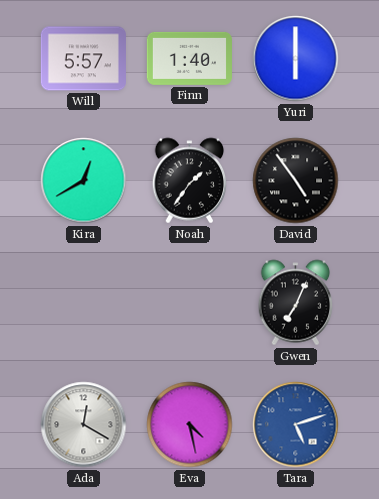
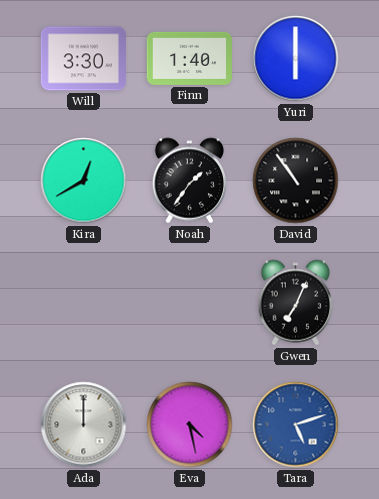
Will: 5:57 -> 3:30 (83, 59)
David: 4:54 -> 10:54 (296, 181)
Ada: 12:20 -> 12:00 (84, 425)
